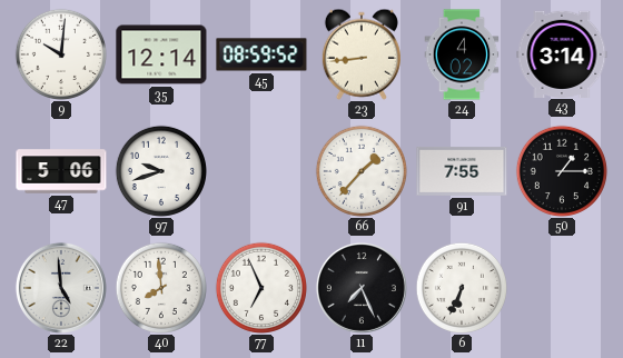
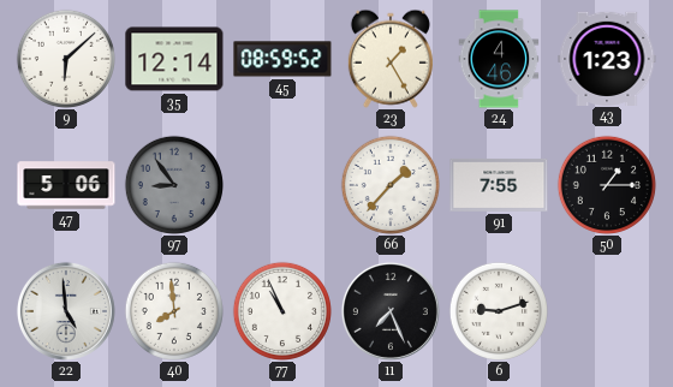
9: 10:01 -> 6:08 (66, 59)
23: 8:44 -> 1:25 (391, 59)
24: 4:02 -> 4:46 (499, 59)
43: 3:14 -> 1:23 (607, 58)
97: 9:42 -> 8:54 (174, 185)
97 dial: white -> grey (174, 185)
77: 6:56 -> 10:56 (282, 311)
6: 6:34 -> 9:12 (499, 311)
